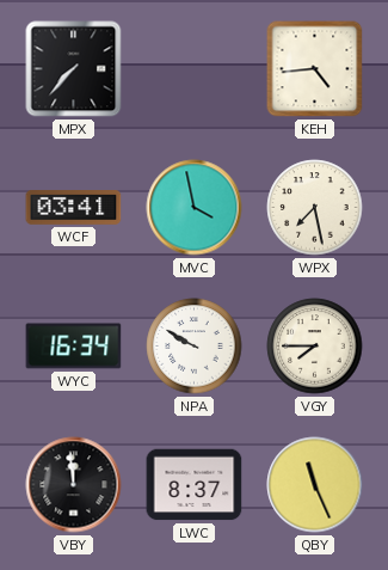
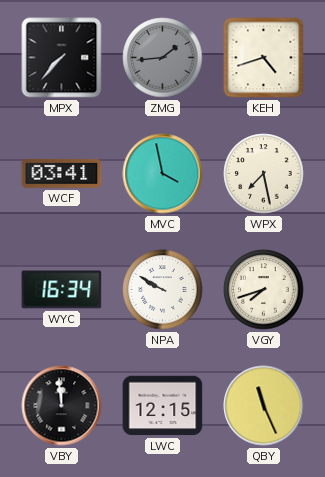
ZMG: none -> 1:44 (163, 58)
KEH: 4:44 -> 4:42 (264, 58)
VGY: 7:45 -> 7:42 (264, 290)
LWC: 8:37 -> 12:15 (163, 406)
